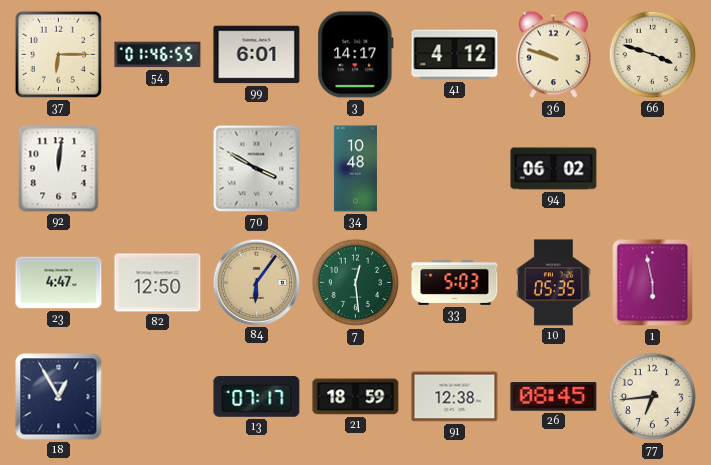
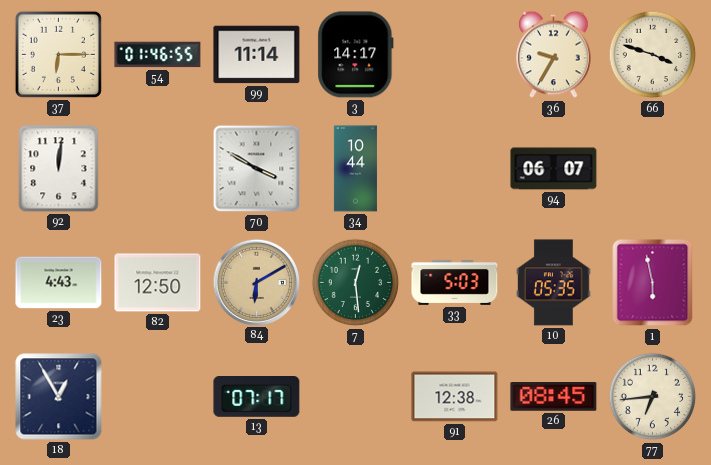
99: 6:01 -> 11:14 (257, 55)
41: 4:12 -> none (455, 55)
36: 9:48 -> 9:35 (554, 55)
34: 10:48 -> 10:44 (355, 169)
94: 06:02 -> 06:07 (554, 169)
23: 4:47 -> 4:43 (59, 283)
84: 6:06 -> 6:10 (256, 282)
21: 18:59 -> none (356, 397)
